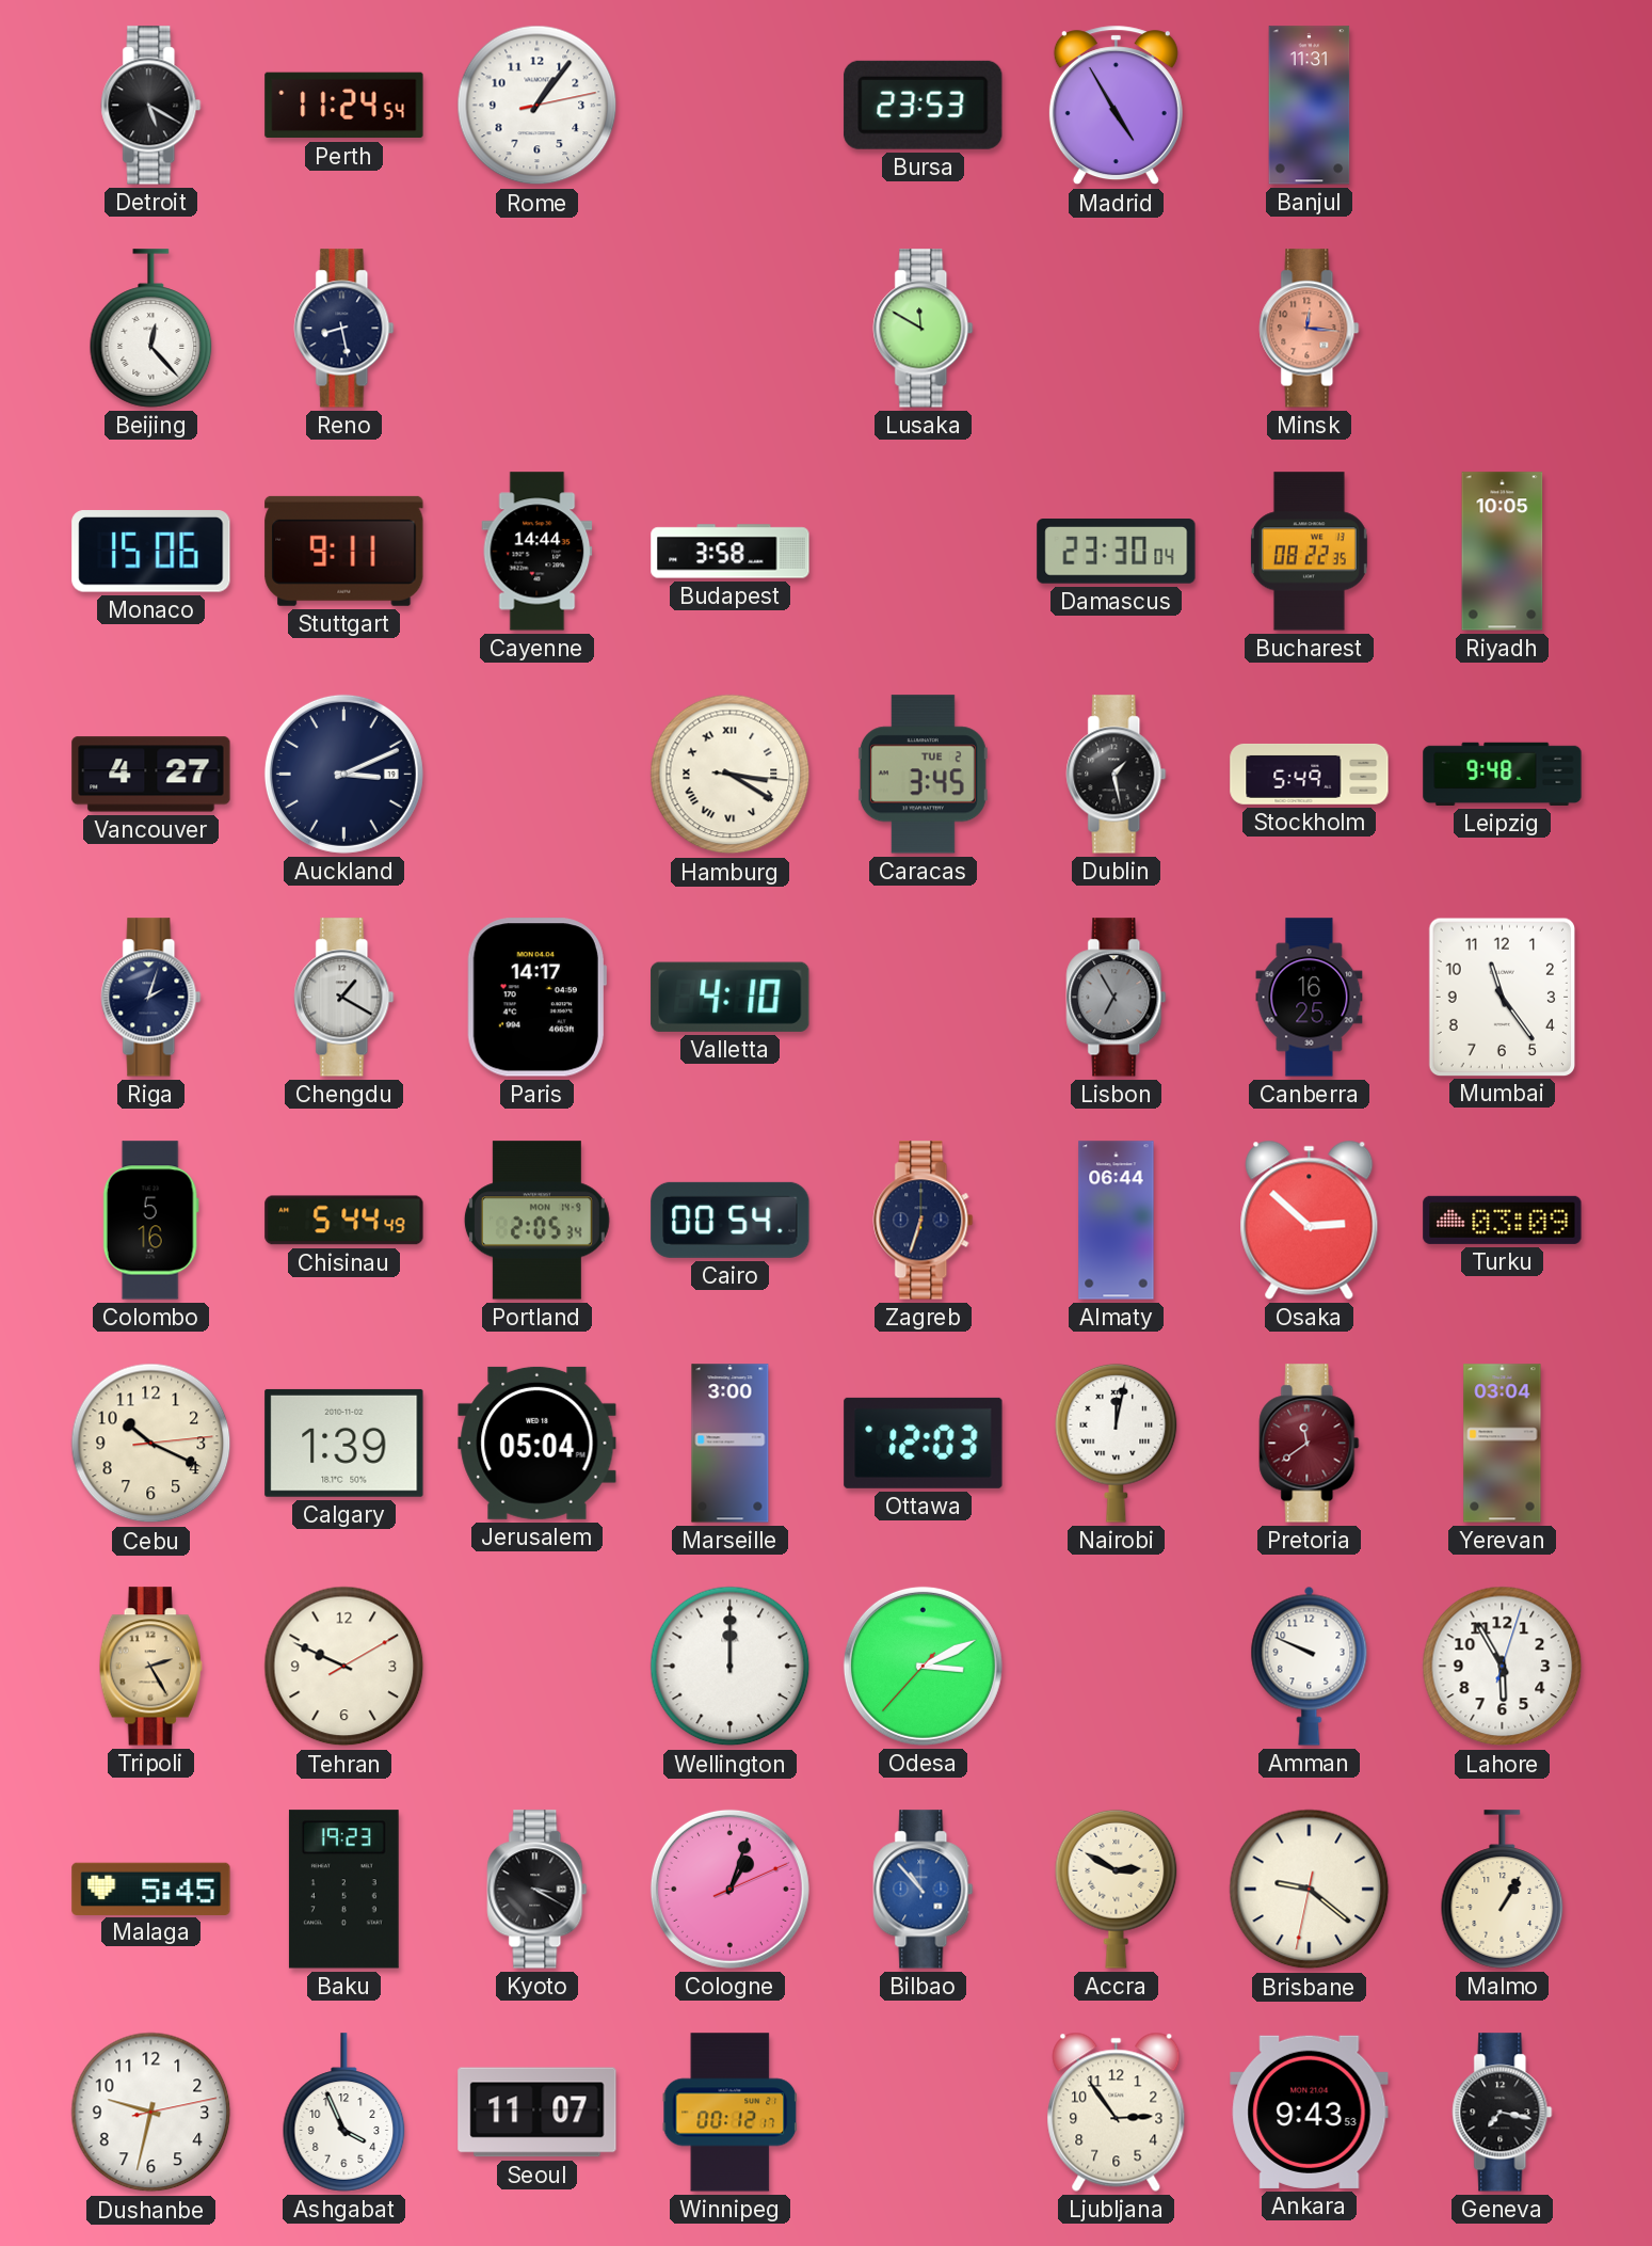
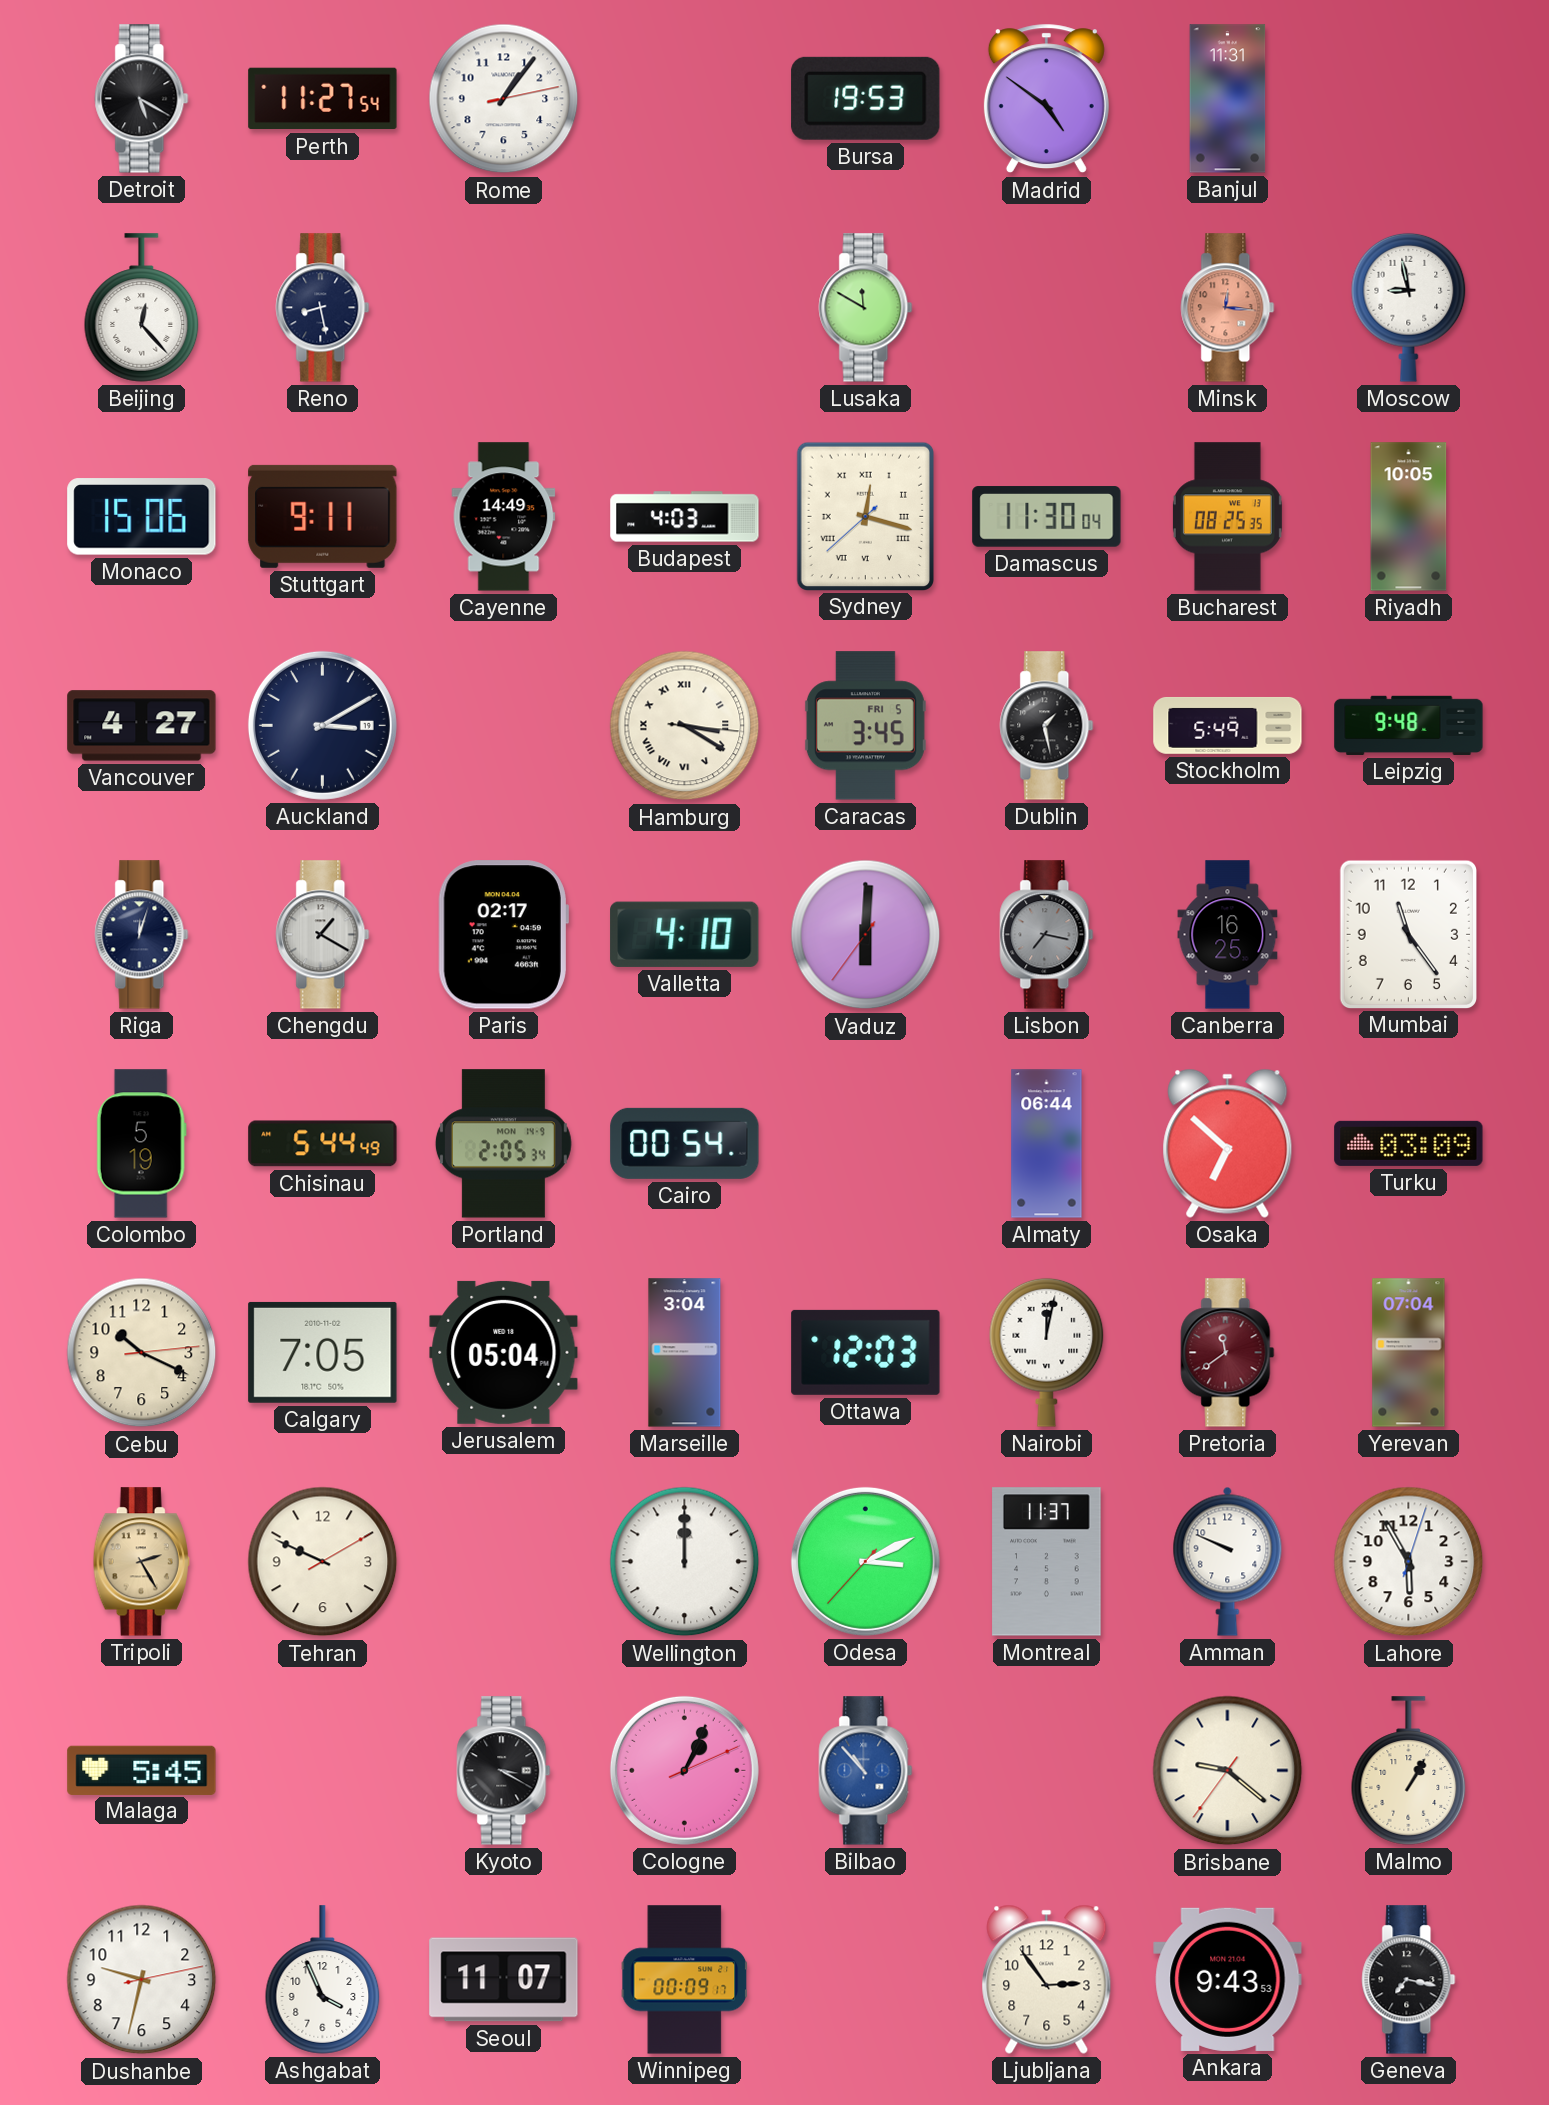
Perth: 11:24 -> 11:27 (323, 99)
Bursa: 23:53 -> 19:53 (866, 98)
Madrid: 4:55 -> 4:51 (1046, 99)
Moscow: none -> 8:58 (1409, 307)
Cayenne: 14:44 -> 14:49 (504, 517)
Budapest: 3:58 -> 4:03 (685, 517)
Sydney: none -> 12:17 (865, 516)
Damascus: 23:30 -> 11:30 (1047, 517)
Bucharest: 08:22 -> 08:25 (1227, 517)
Auckland: 3:11 -> 3:10 (322, 725)
Caracas date: TUE 2 -> FRI 5 (865, 726)
Riga: 2:03 -> 12:03 (142, 935)
Paris: 14:17 -> 02:17 (503, 935)
Vaduz: none -> 6:00 (866, 935)
Lisbon: 6:55 -> 7:17 (1047, 935)
Colombo: 5:16 -> 5:19 (141, 1144)
Zagreb: 6:33 -> none (924, 1221)
Osaka: 2:52 -> 6:52 (1228, 1143)
Calgary: 1:39 -> 7:05 (323, 1352)
Marseille: 3:00 -> 3:04 (685, 1353)
Yerevan: 03:04 -> 07:04 (1409, 1353)
Montreal: none -> 11:37 (1047, 1562)
Baku: 19:23 -> none (343, 1890)
Cologne: 1:03 -> 1:04 (684, 1770)
Accra: 2:50 -> none (1117, 1889)
Brisbane: 9:21:32 -> 9:21:36 (1228, 1771)
Winnipeg: 00:12 -> 00:09 (685, 1980)
